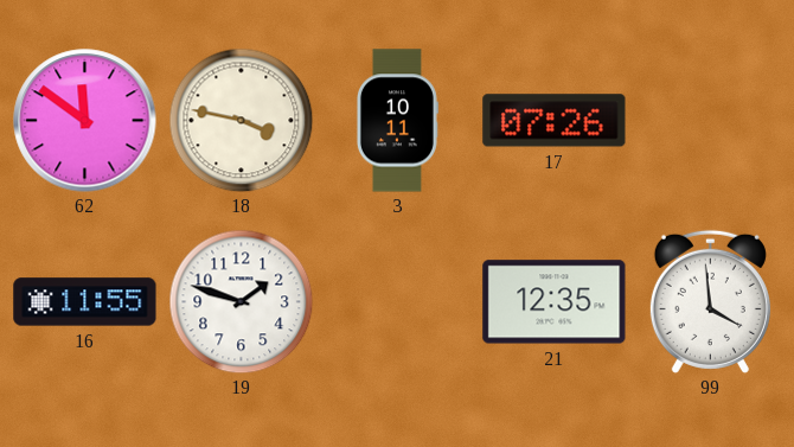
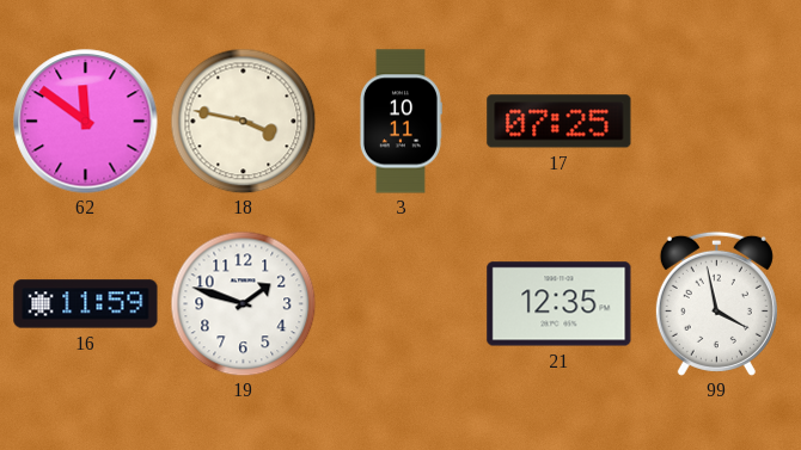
17: 07:26 -> 07:25 (560, 122)
16: 11:55 -> 11:59 (86, 304)
99: 3:59 -> 3:58 (716, 303)
